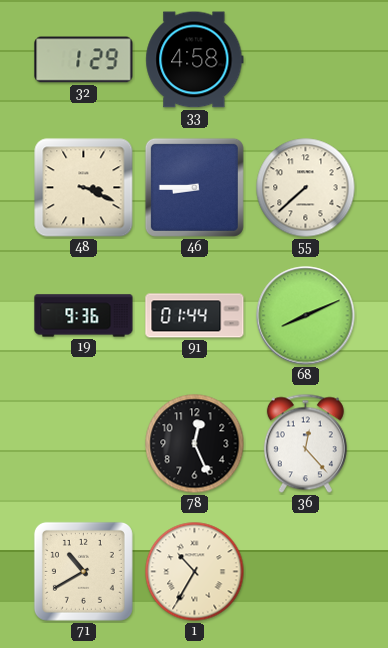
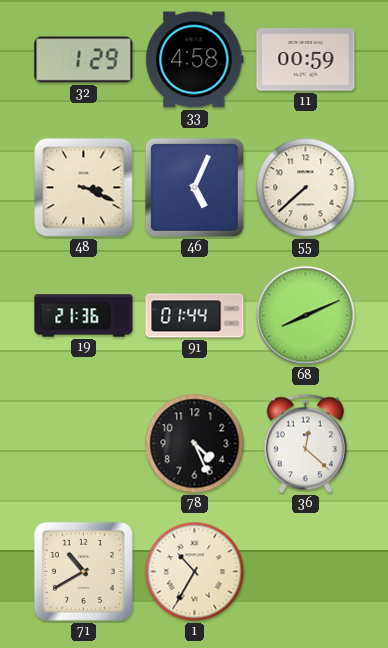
11: none -> 00:59 (306, 60)
46: 8:45 -> 5:04 (194, 187)
19: 9:36 -> 21:36 (84, 316)
78: 12:26 -> 4:26 (195, 444)
36: 12:23 -> 12:22 (305, 444)
